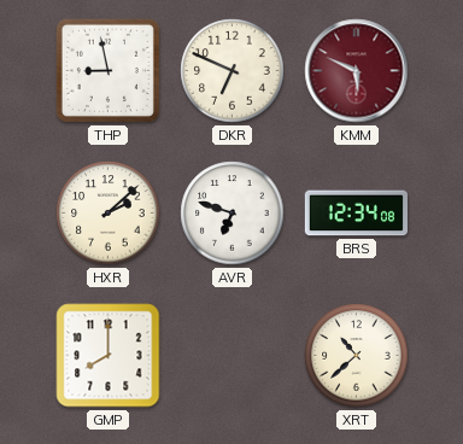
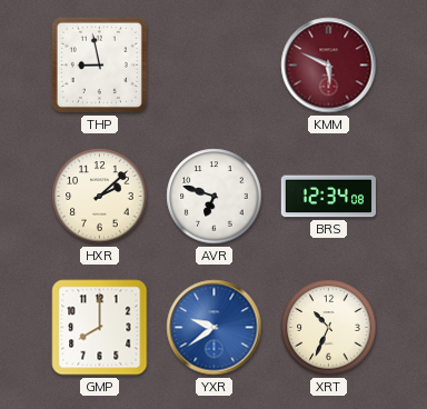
DKR: 6:49 -> none (233, 71)
YXR: none -> 9:39 (215, 328)
XRT: 10:38 -> 10:34 (329, 328)
